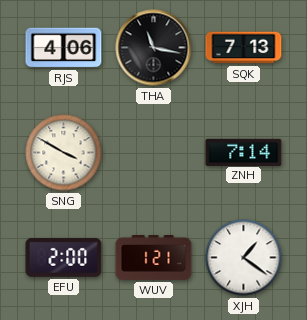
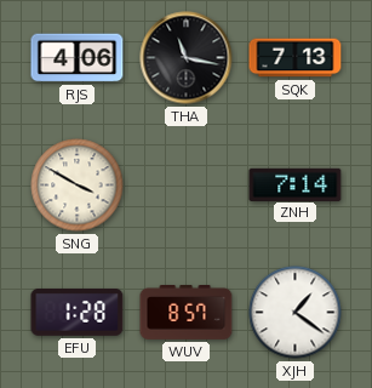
EFU: 2:00 -> 1:28 (78, 312)
WUV: 1:21 -> 8:57 (187, 313)
